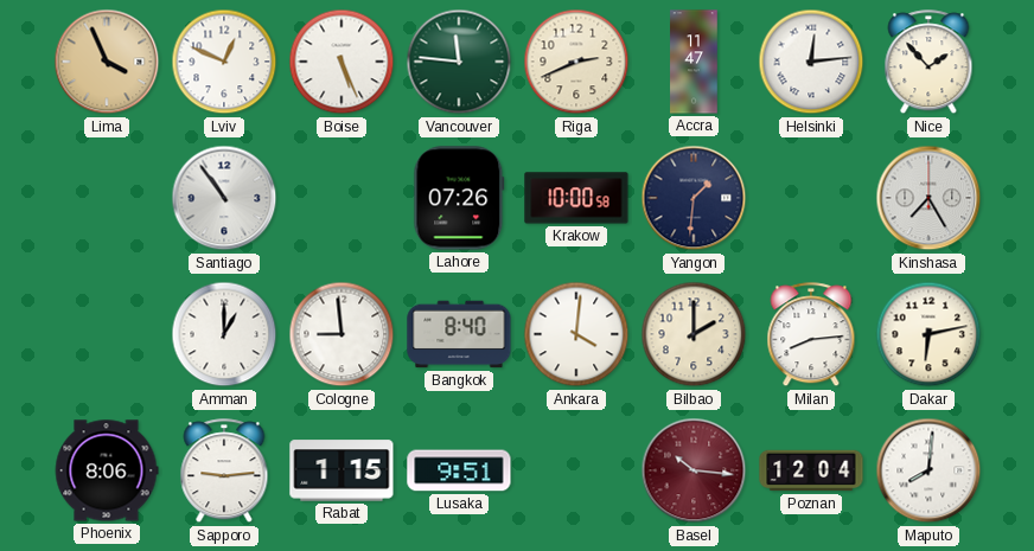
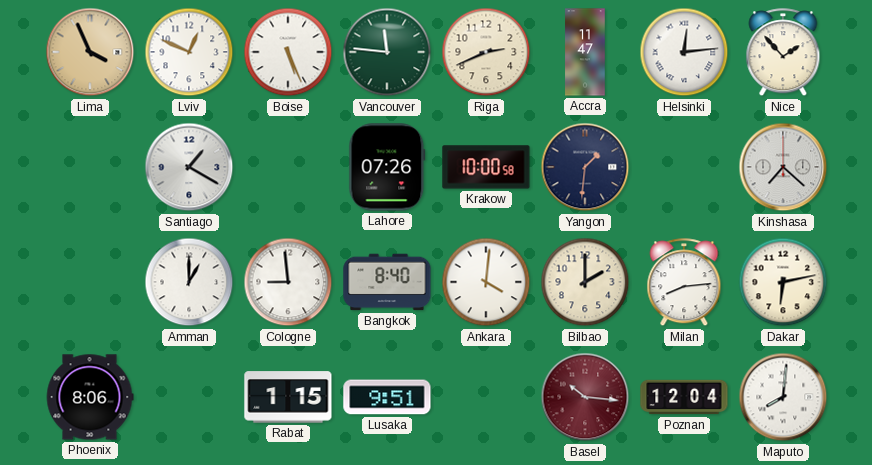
Santiago: 10:54 -> 1:20 (189, 167)
Kinshasa: 7:25 -> 7:22 (783, 167)
Sapporo: 9:14 -> none (224, 472)
